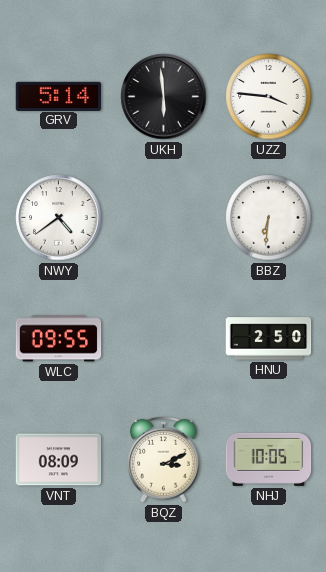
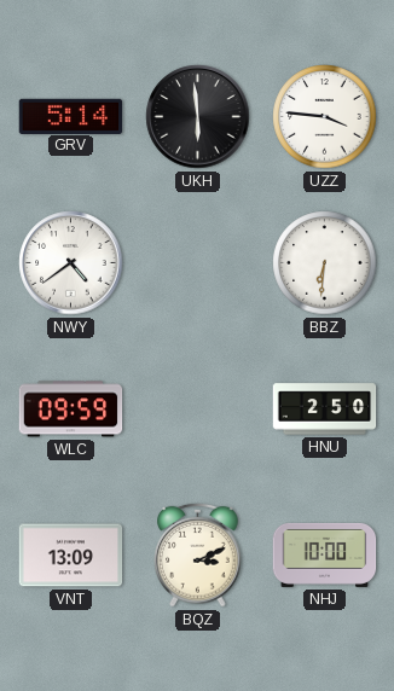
WLC: 09:55 -> 09:59 (71, 410)
VNT: 08:09 -> 13:09 (71, 556)
NHJ: 10:05 -> 10:00 (325, 554)
